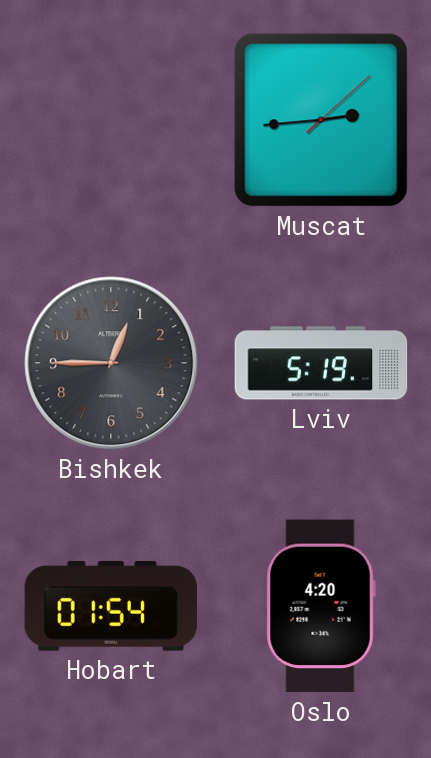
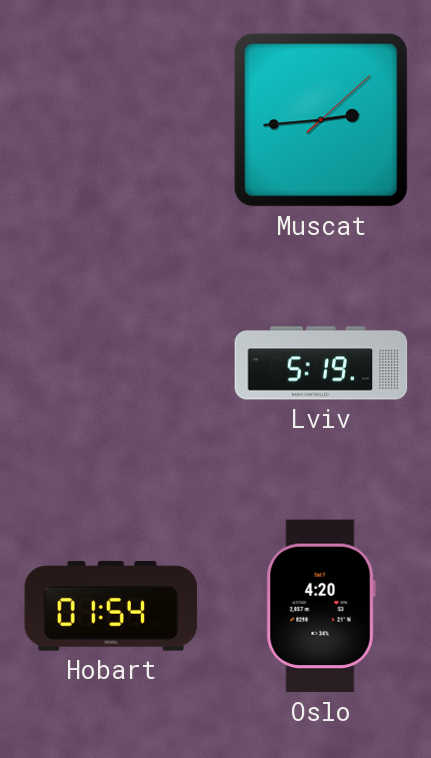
Bishkek: 12:45 -> none (111, 363)
